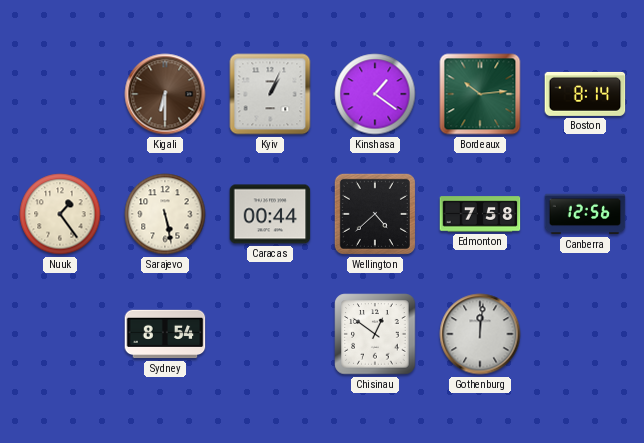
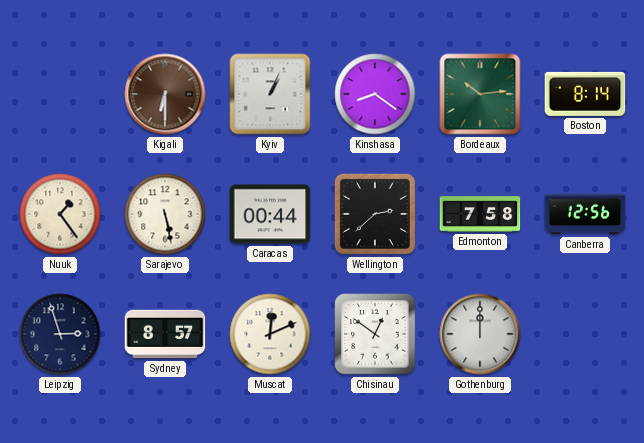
Kinshasa: 1:21 -> 8:21 (375, 94)
Wellington: 4:38 -> 2:38 (375, 214)
Leipzig: none -> 2:57 (60, 334)
Sydney: 8:54 -> 8:57 (165, 334)
Muscat: none -> 12:11 (270, 334)
Gothenburg: 12:01 -> 12:00 (480, 334)
